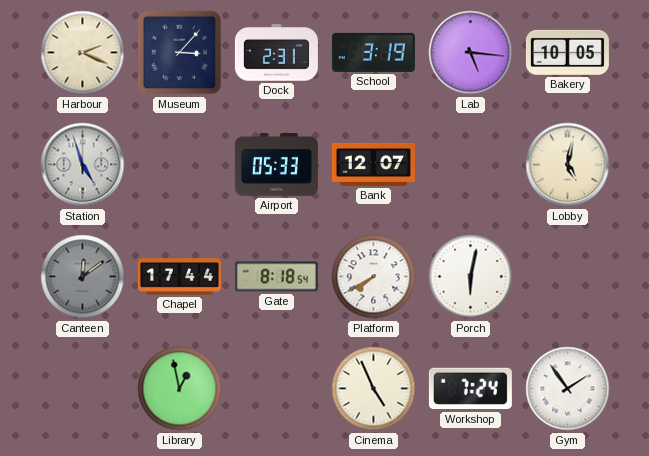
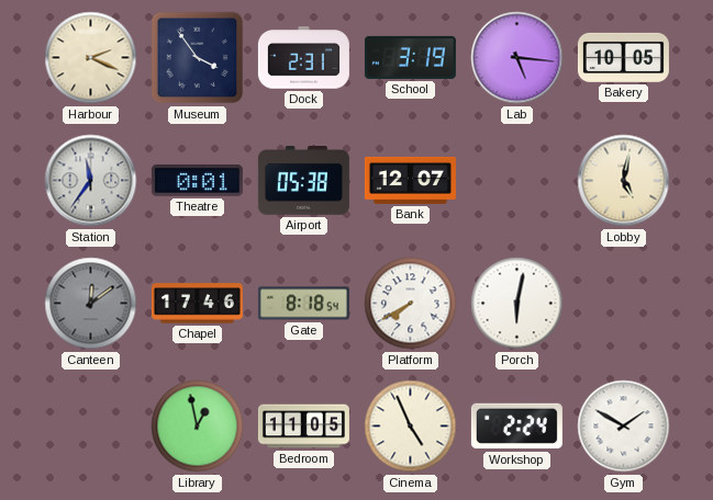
Museum: 3:07 -> 3:54 (198, 58)
Station: 4:57 -> 11:36 (91, 181)
Theatre: none -> 0:01 (197, 181)
Airport: 05:33 -> 05:38 (303, 181)
Chapel: 17:44 -> 17:46 (197, 304)
Bedroom: none -> 11:05 (303, 427)
Workshop: 7:24 -> 2:24 (516, 427)
Gym: 1:54 -> 1:50 (624, 427)
